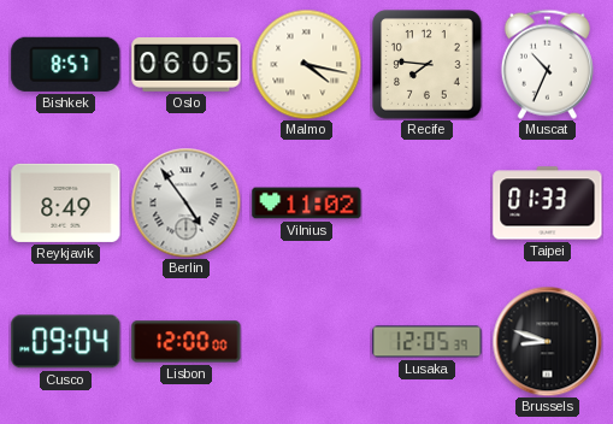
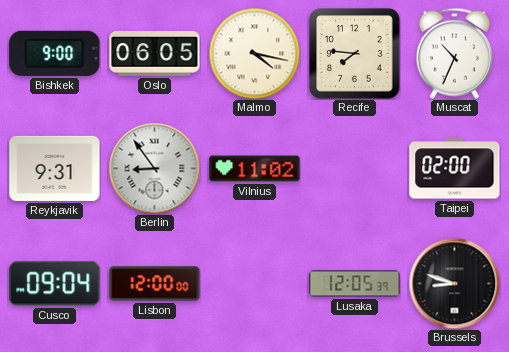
Bishkek: 8:57 -> 9:00 (55, 53)
Reykjavik: 8:49 -> 9:31 (55, 168)
Berlin: 4:54 -> 8:54 (154, 168)
Taipei: 01:33 -> 02:00 (455, 169)
